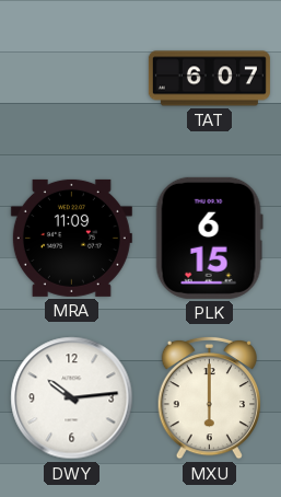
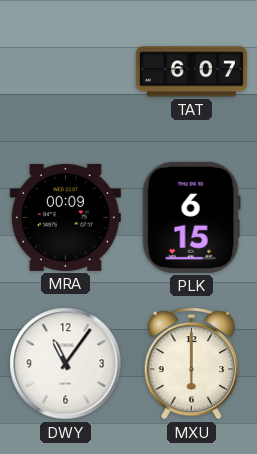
MRA: 11:09 -> 00:09 (65, 217)
DWY: 10:14 -> 11:06 (66, 364)
